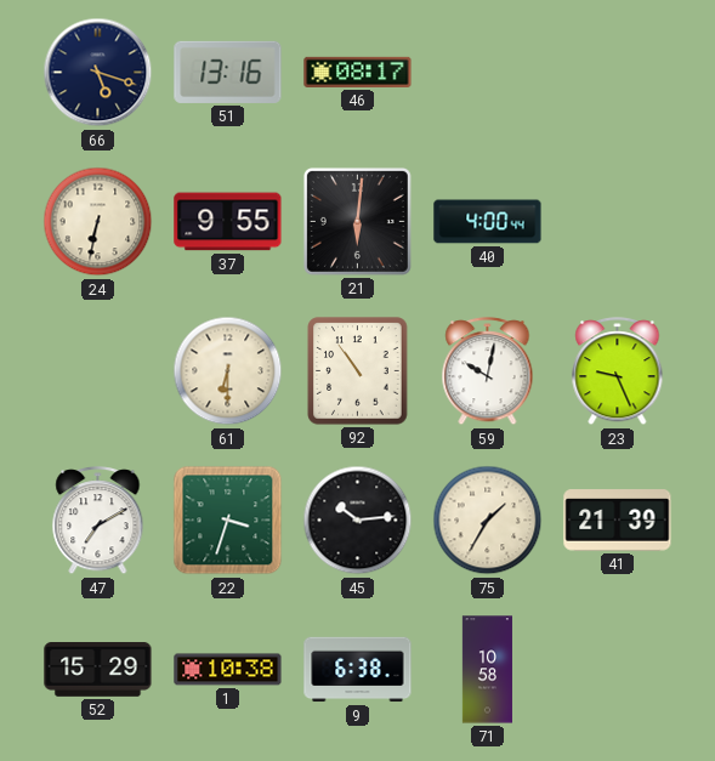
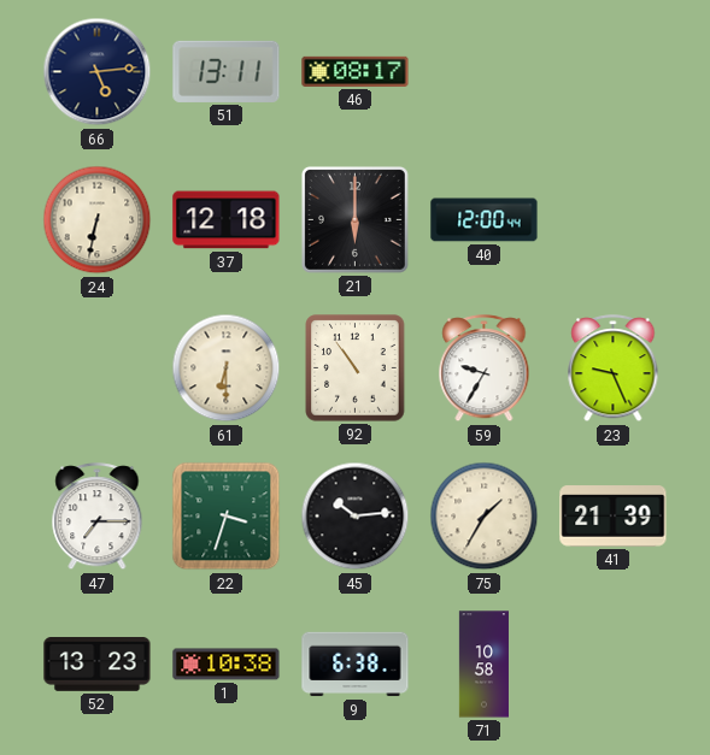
66: 5:18 -> 5:14 (98, 72)
51: 13:16 -> 13:11 (227, 71)
37: 9:55 -> 12:18 (227, 220)
21: 6:01 -> 6:00 (354, 219)
40: 4:00 -> 12:00 (485, 220)
59: 10:02 -> 9:35 (485, 368)
47: 7:10 -> 7:15 (98, 517)
52: 15:29 -> 13:23 (98, 665)
